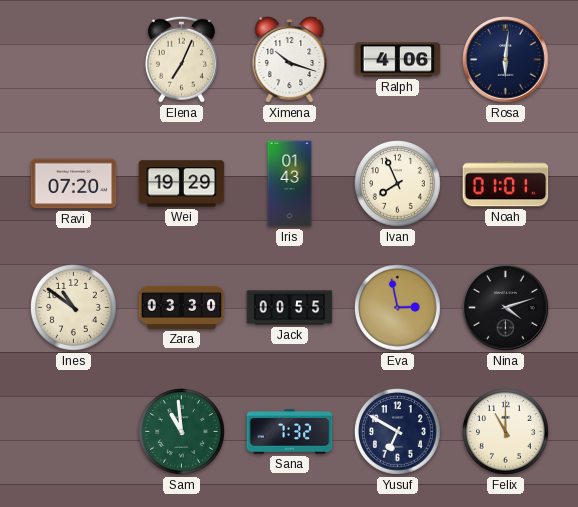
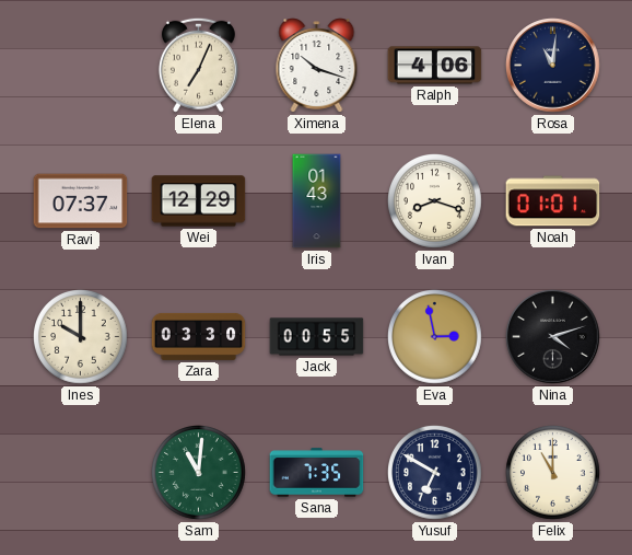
Rosa: 6:01 -> 11:01 (553, 66)
Ravi: 07:20 -> 07:37 (81, 201)
Wei: 19:29 -> 12:29 (199, 201)
Ivan: 7:56 -> 8:18 (435, 201)
Ines: 10:51 -> 10:00 (81, 337)
Sam: 10:59 -> 11:01 (199, 473)
Sana: 7:32 -> 7:35 (317, 473)
